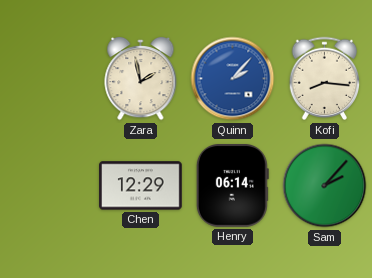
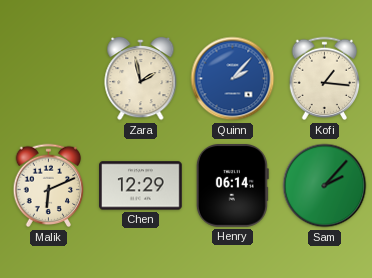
Kofi: 8:16 -> 1:16 (325, 79)
Malik: none -> 6:11 (49, 186)
